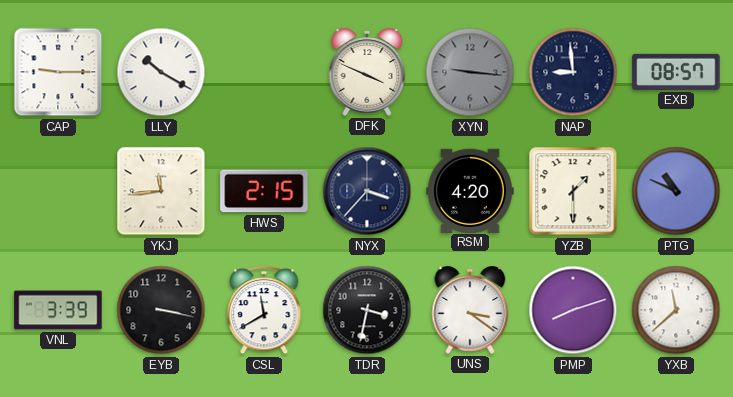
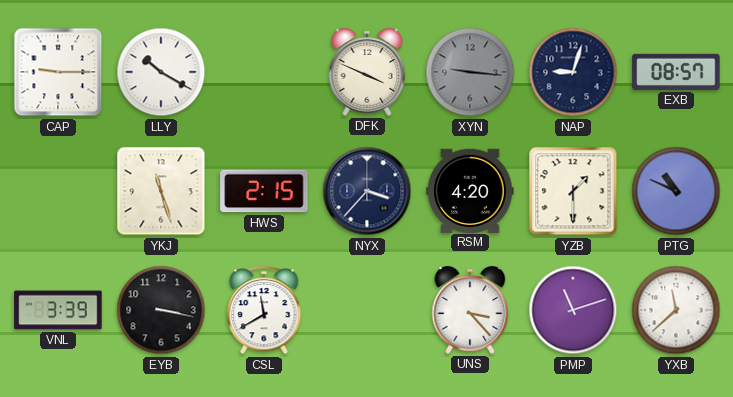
NAP: 8:59 -> 9:03 (573, 72)
YKJ: 11:44 -> 11:27 (161, 191)
TDR: 3:32 -> none (367, 310)
UNS: 3:21 -> 3:23 (470, 310)
PMP: 8:12 -> 11:12 (573, 310)
